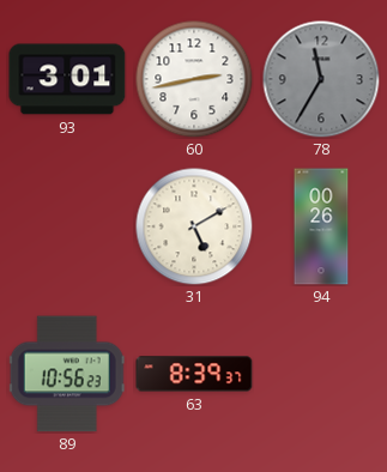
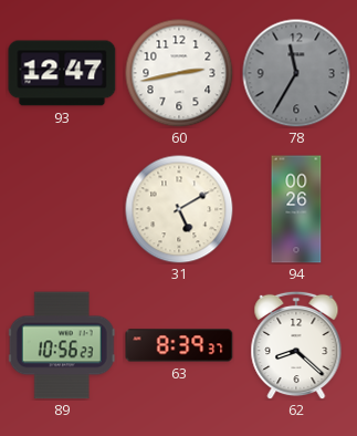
93: 3:01 -> 12:47 (62, 73)
62: none -> 8:22 (296, 345)
